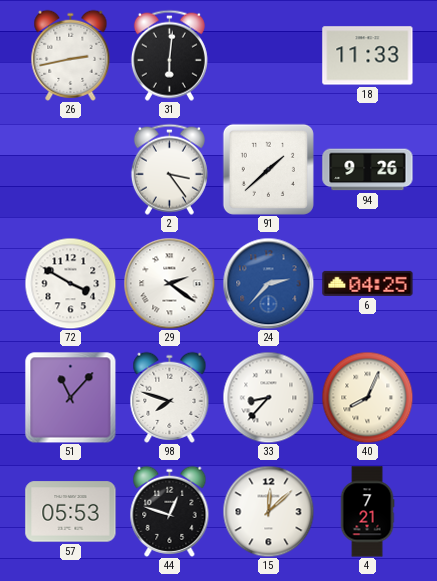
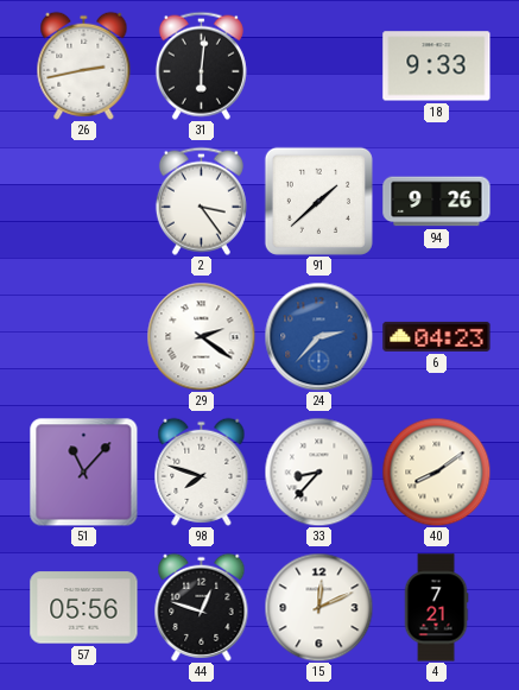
18: 11:33 -> 9:33 (437, 67)
72: 3:50 -> none (70, 283)
6: 04:25 -> 04:23 (437, 336)
40: 8:04 -> 8:09 (436, 471)
57: 05:53 -> 05:56 (84, 608)
15: 12:08 -> 12:11 (318, 607)
